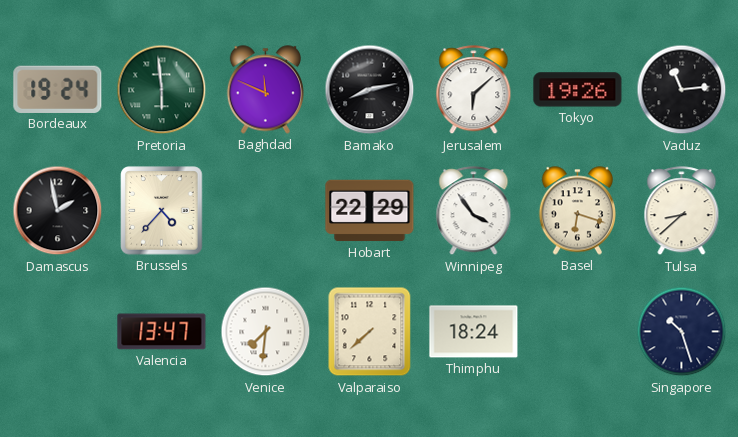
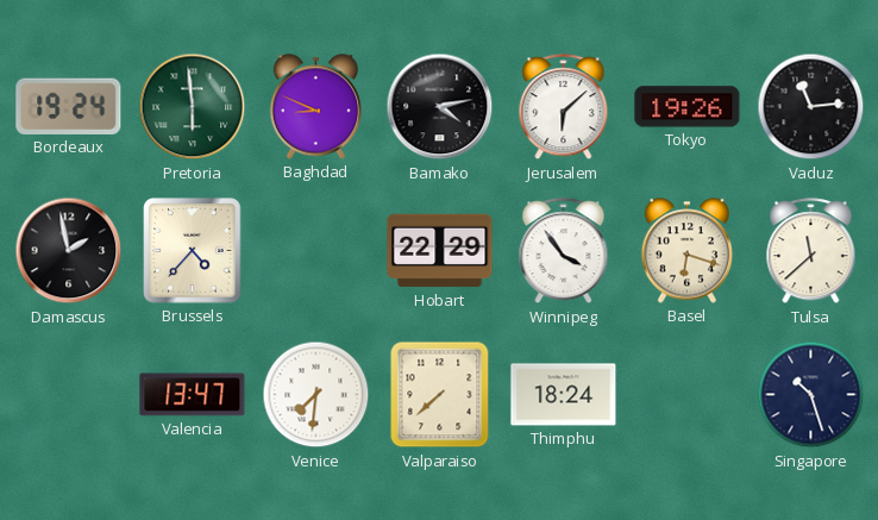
Baghdad: 11:49 -> 8:49 (315, 107)
Bamako: 8:13 -> 4:13 (440, 107)
Tulsa: 8:38 -> 11:38 (811, 251)
